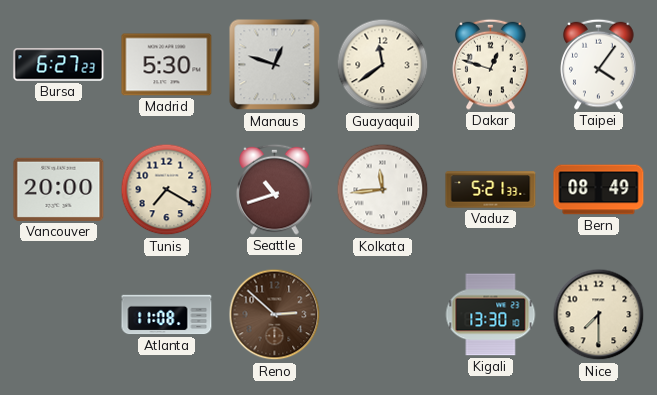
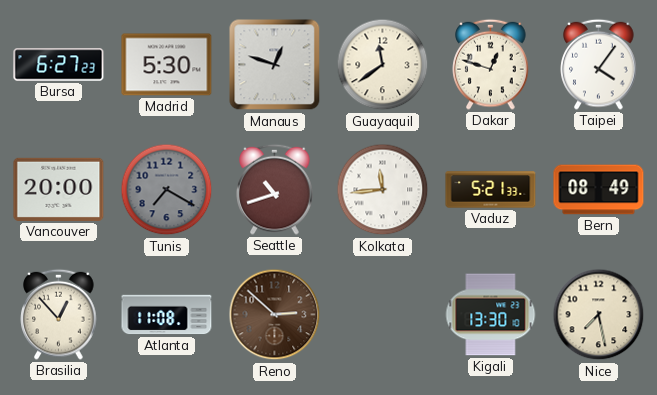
Tunis dial: cream -> grey (167, 190)
Brasilia: none -> 12:53 (59, 314)
Nice: 7:30 -> 7:28 (599, 315)
